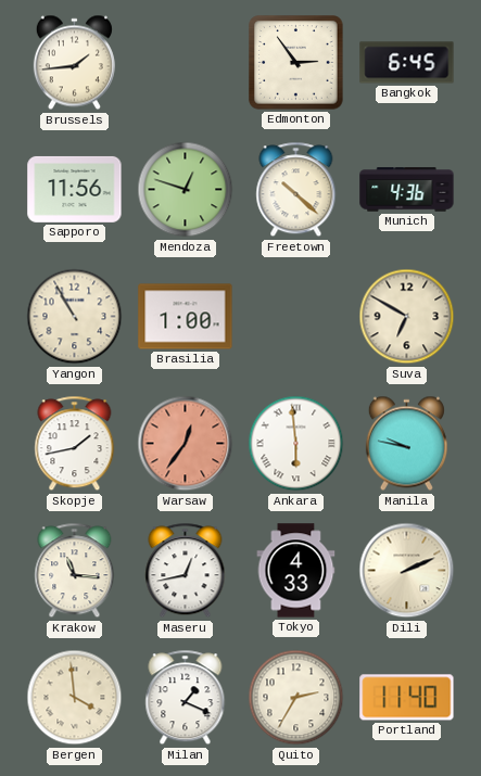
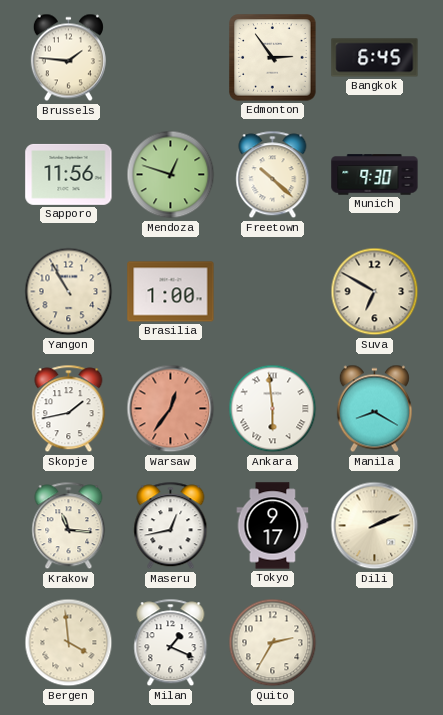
Brussels: 1:44 -> 1:46 (68, 58)
Munich: 4:36 -> 9:30 (375, 175)
Manila: 9:47 -> 8:20 (374, 409)
Tokyo: 4:33 -> 9:17 (273, 526)
Portland: 11:40 -> none (407, 698)
